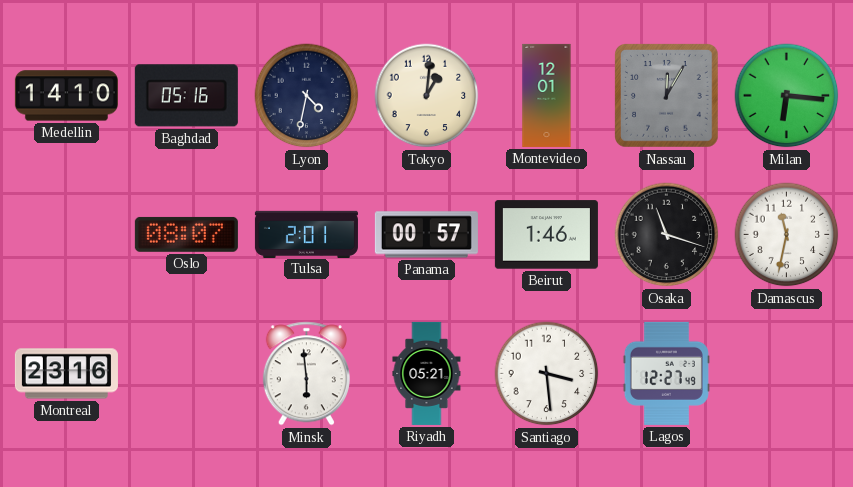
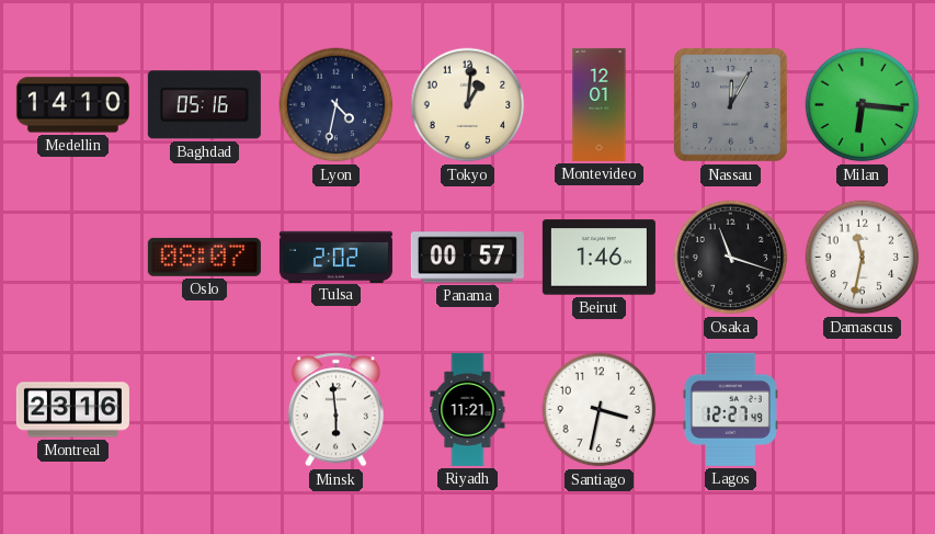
Tulsa: 2:01 -> 2:02 (335, 257)
Riyadh: 05:21 -> 11:21 (468, 409)
Santiago: 3:29 -> 3:32 (600, 410)
